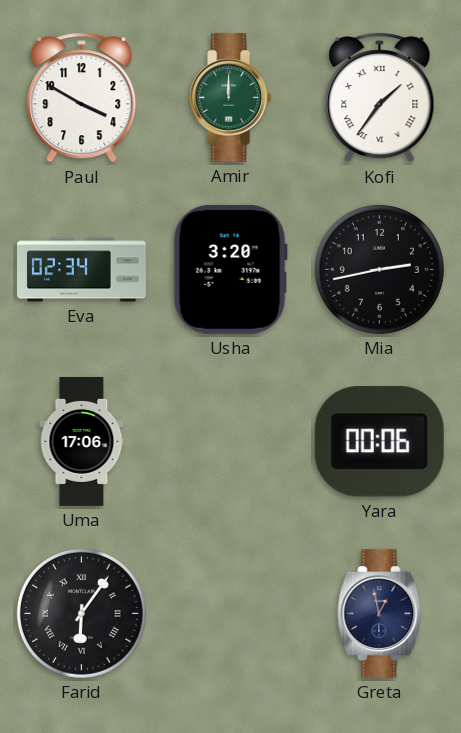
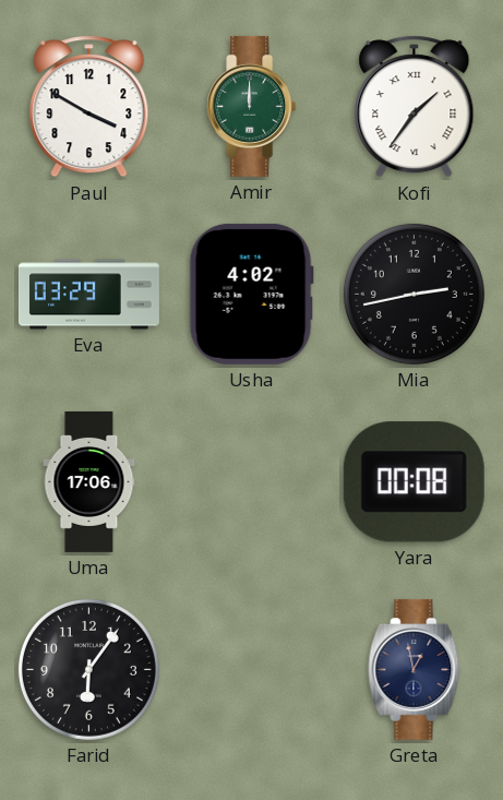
Eva: 02:34 -> 03:29 (88, 295)
Usha: 3:20 -> 4:02 (251, 294)
Yara: 00:06 -> 00:08 (414, 482)
Farid numerals: Roman -> Arabic (88, 669)
